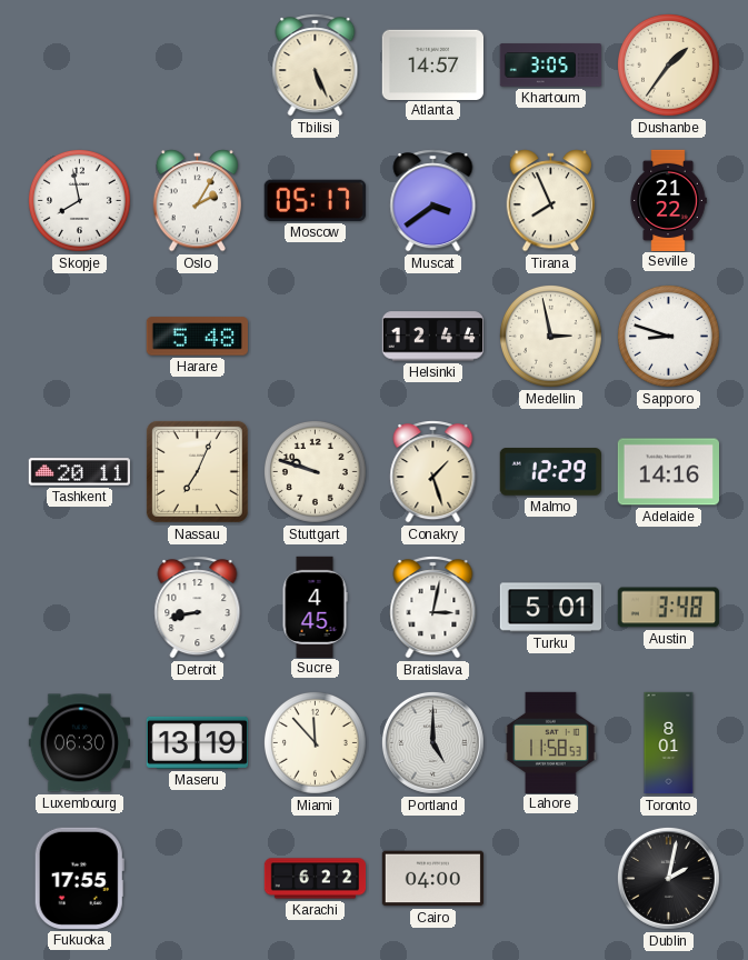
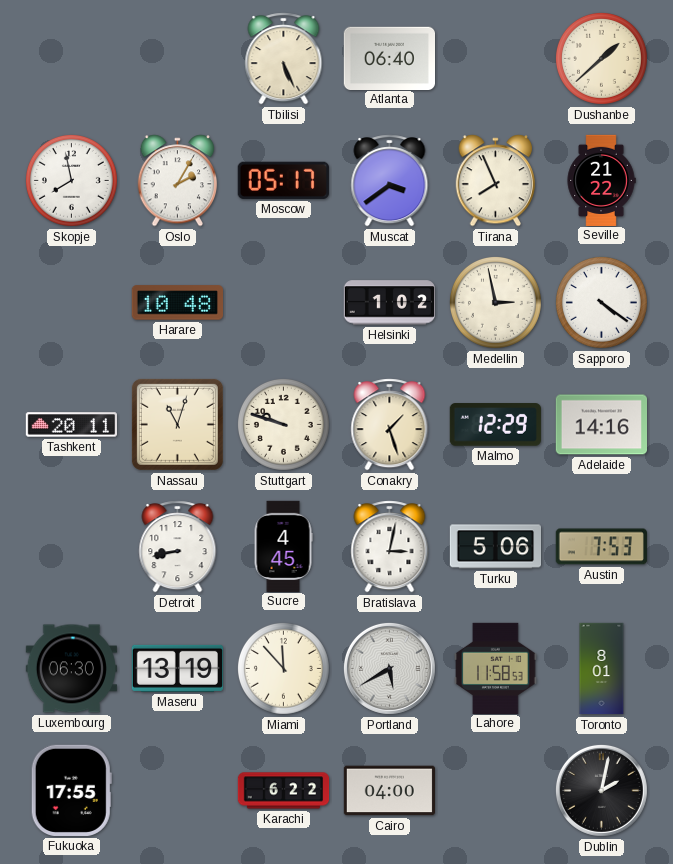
Atlanta: 14:57 -> 06:40 (389, 58)
Khartoum: 3:05 -> none (551, 66)
Dushanbe: 1:36 -> 1:38 (601, 58)
Harare: 5:48 -> 10:48 (177, 303)
Helsinki: 12:44 -> 1:02 (389, 303)
Sapporo: 8:48 -> 4:21 (601, 302)
Nassau: 7:04 -> 11:03 (177, 424)
Turku: 5:01 -> 5:06 (495, 547)
Austin: 3:48 -> 7:53 (601, 547)
Portland: 5:00 -> 5:40 (389, 668)
